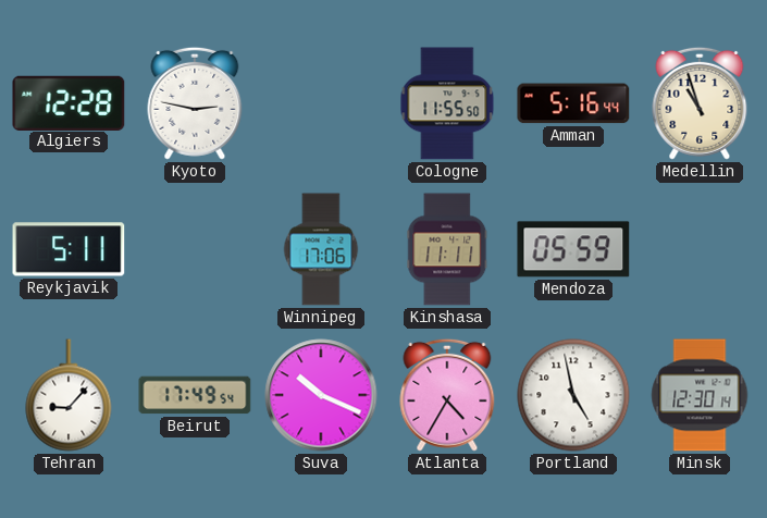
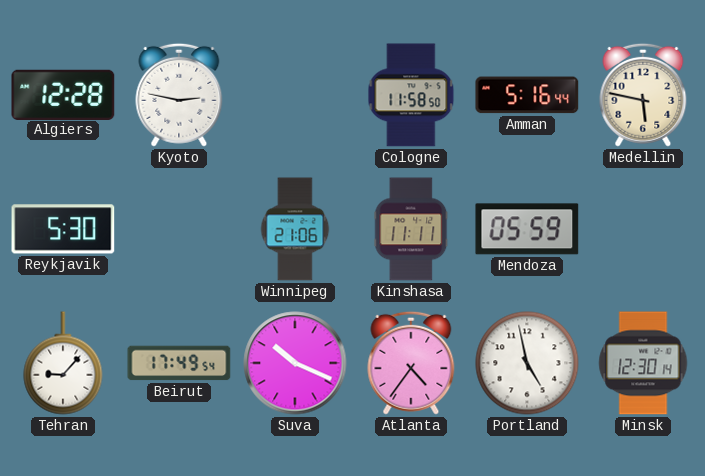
Cologne: 11:55 -> 11:58 (411, 95)
Medellin: 10:57 -> 5:47 (643, 95)
Reykjavik: 5:11 -> 5:30 (63, 229)
Winnipeg: 17:06 -> 21:06 (295, 229)
Atlanta: 4:35 -> 4:36 (411, 363)
